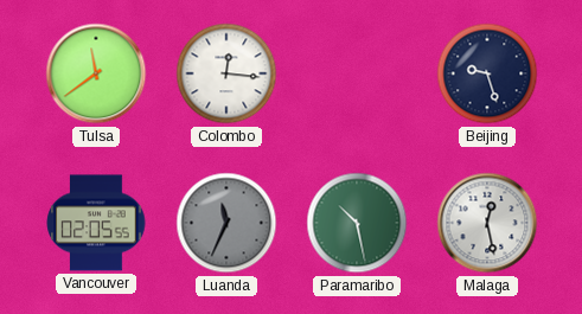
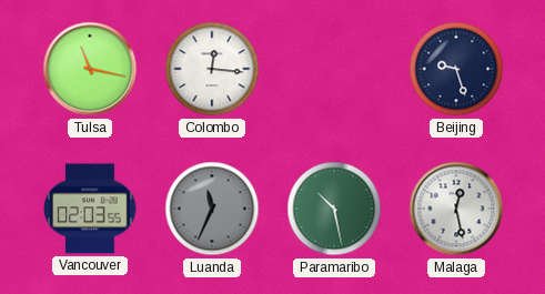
Tulsa: 11:39 -> 11:17 (90, 69)
Vancouver: 02:05 -> 02:03 (90, 209)
